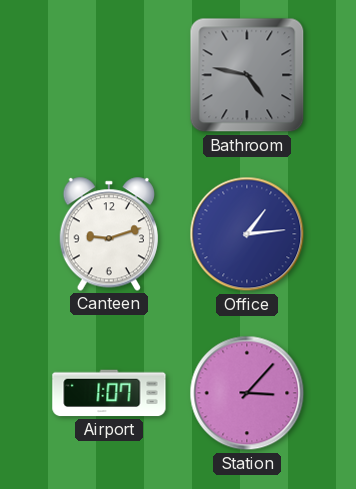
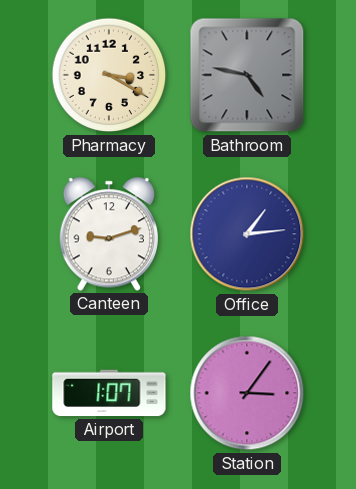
Pharmacy: none -> 3:20 (109, 75)
Station: 3:07 -> 3:06 (247, 393)
